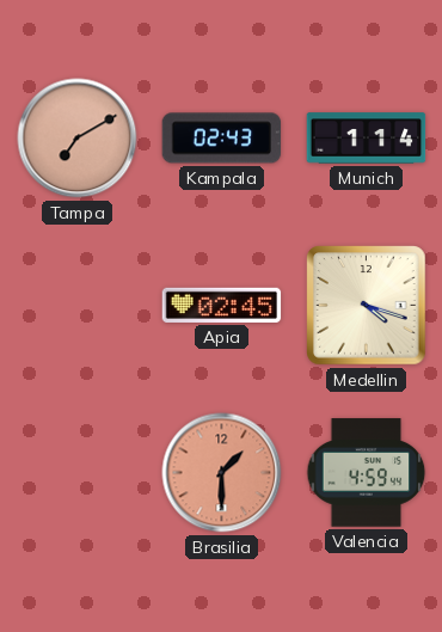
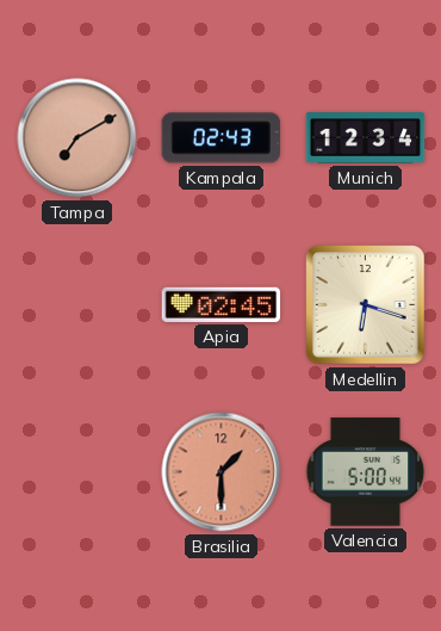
Munich: 1:14 -> 12:34 (366, 138)
Medellin: 4:18 -> 6:18 (366, 305)
Valencia: 4:59 -> 5:00 (366, 472)
